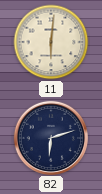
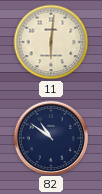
82: 6:12 -> 10:51 (50, 137)
